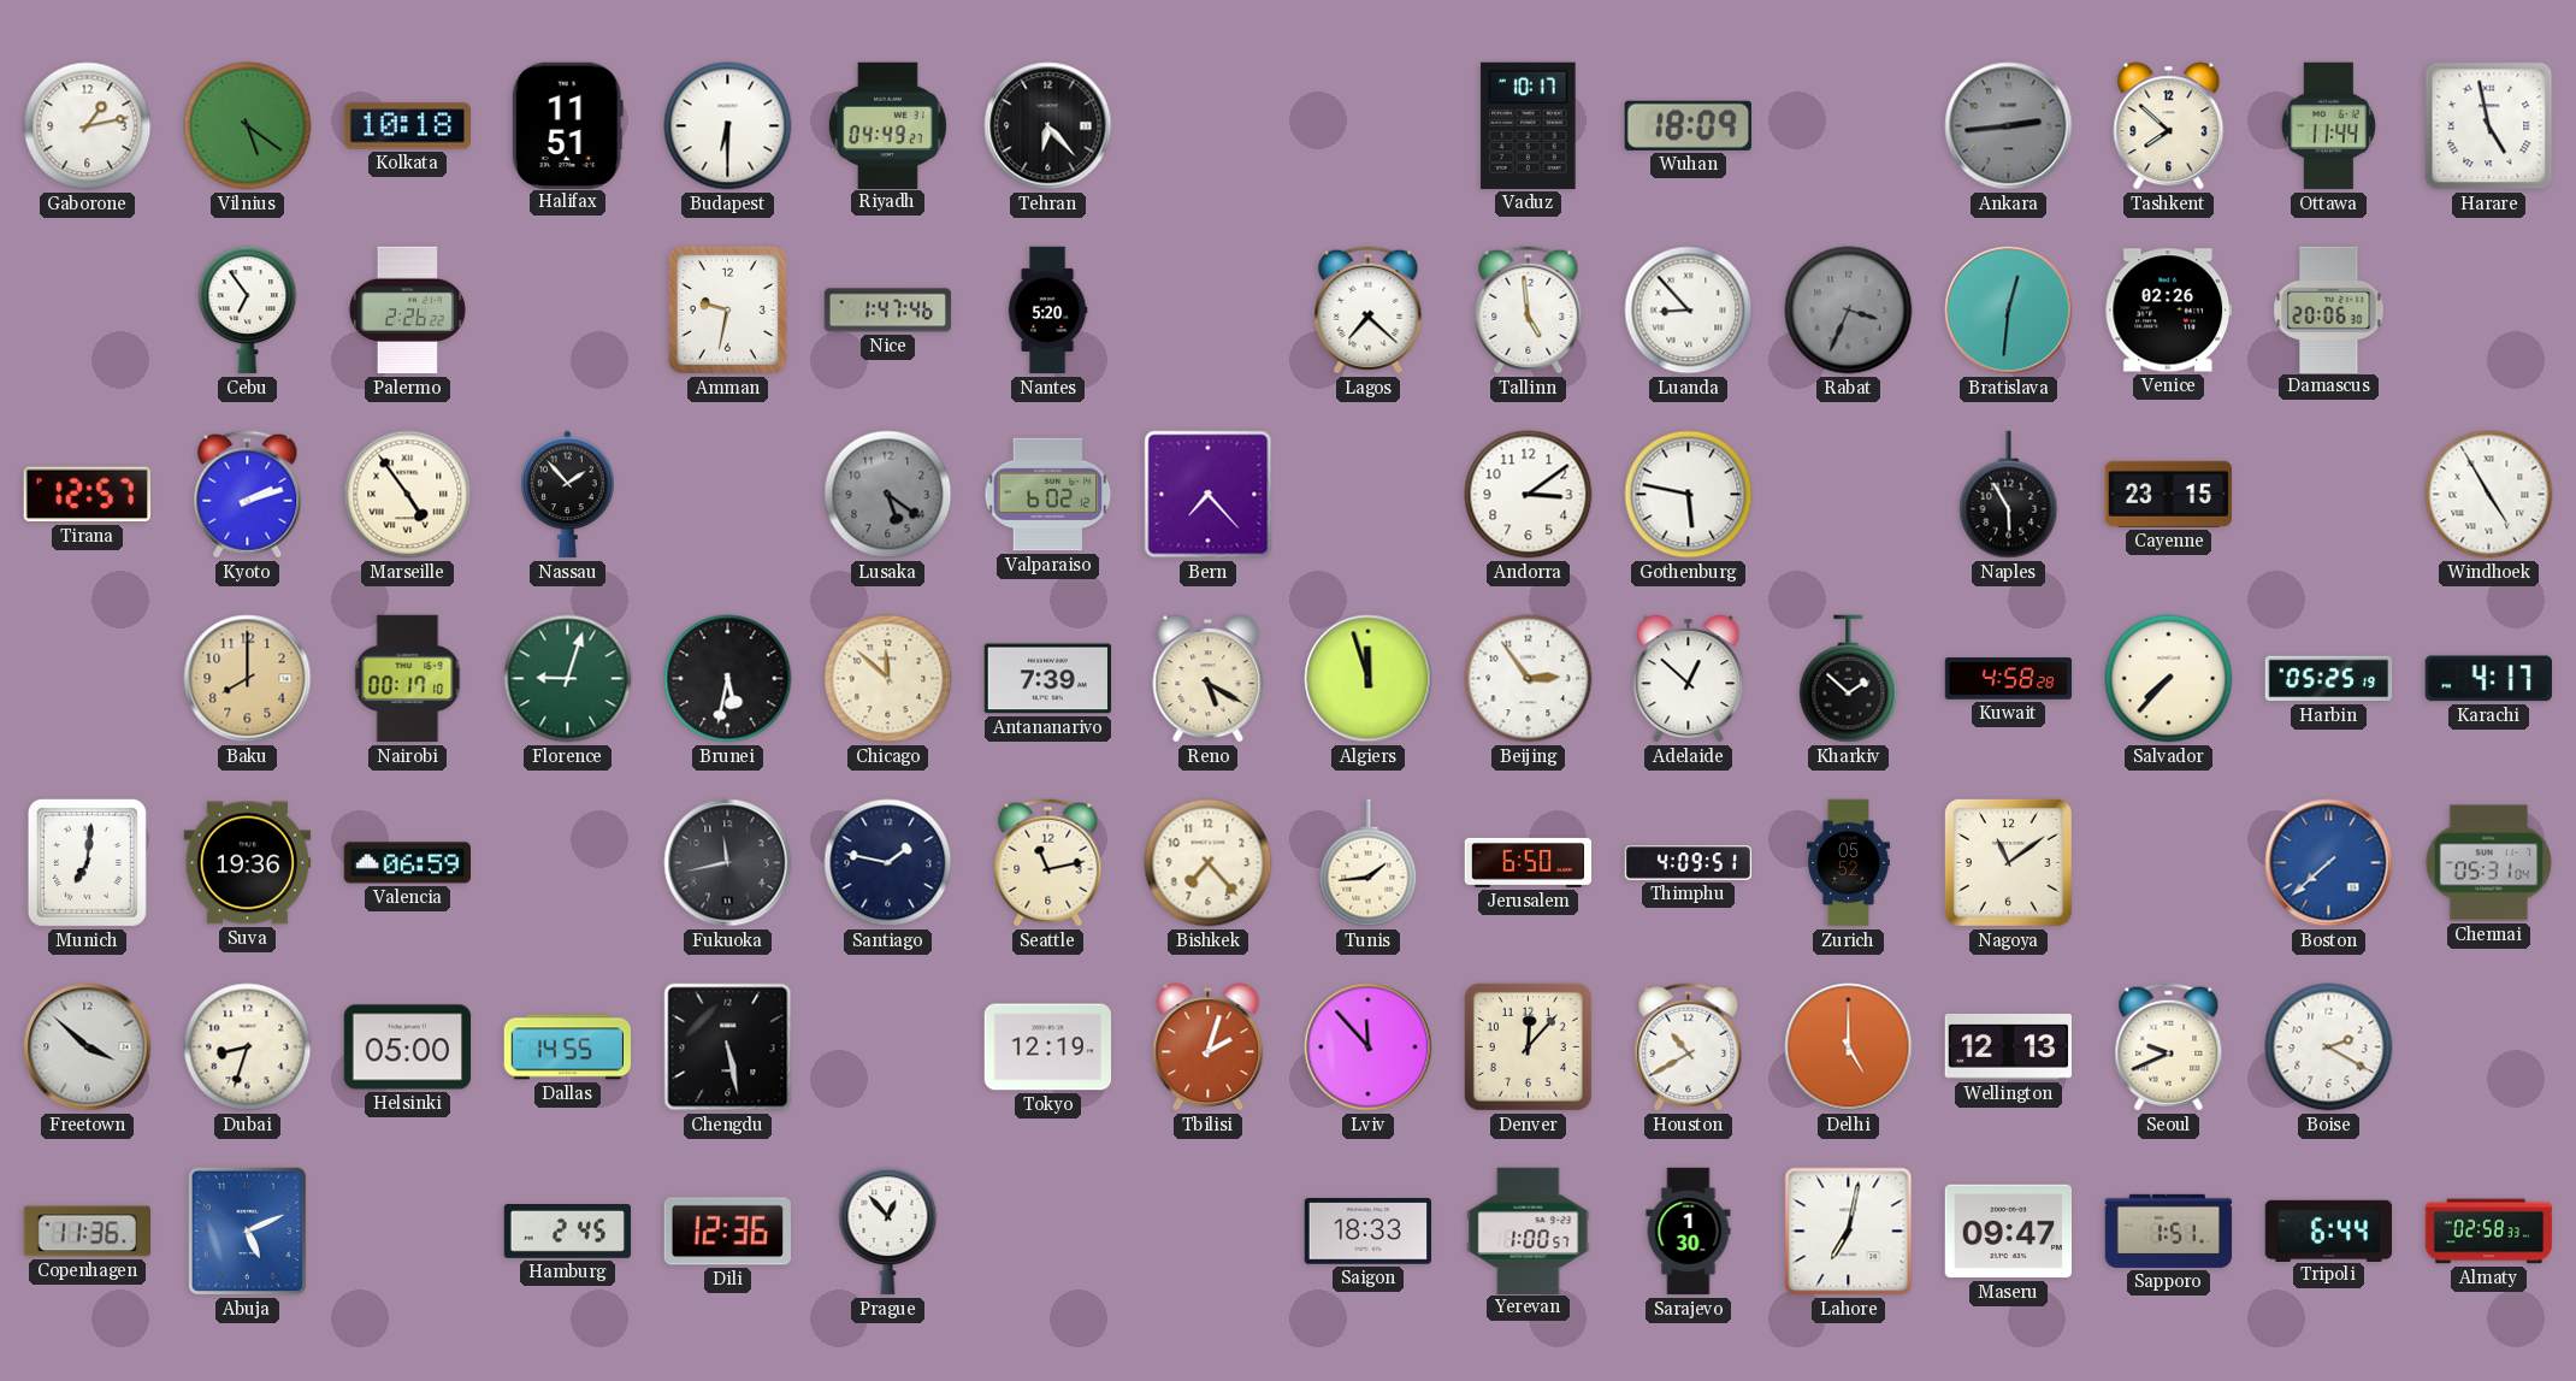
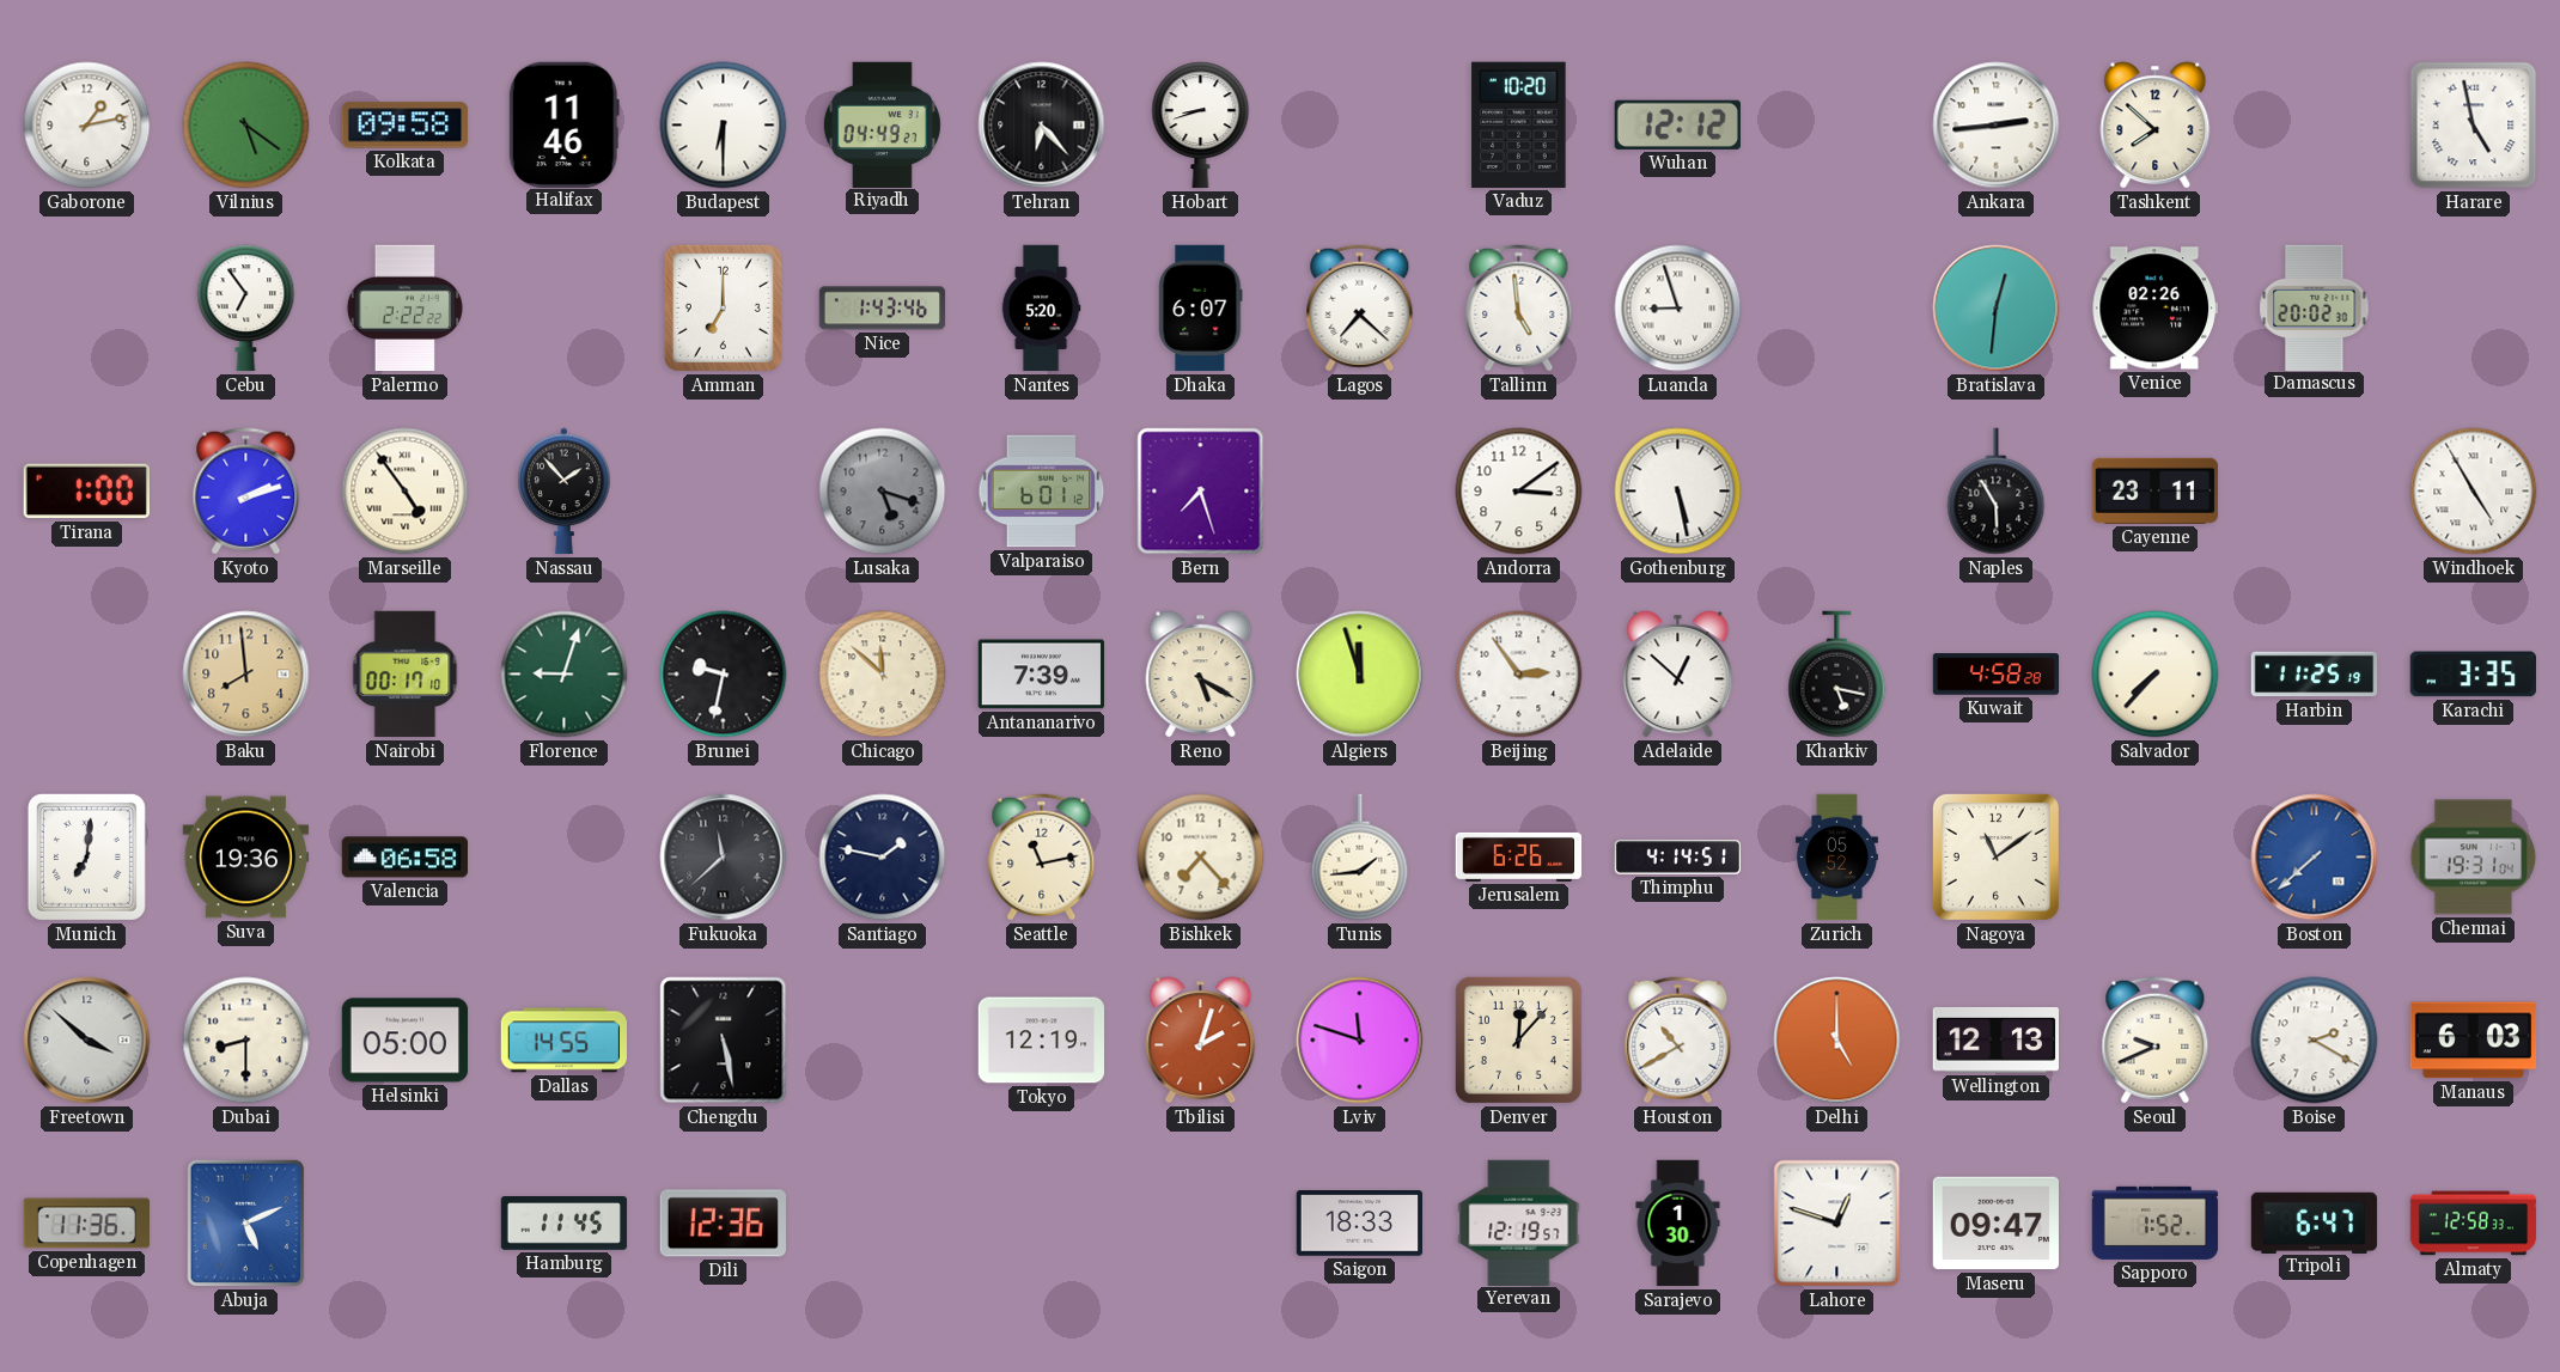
Kolkata: 10:18 -> 09:58 (404, 126)
Halifax: 11:51 -> 11:46 (563, 124)
Hobart: none -> 8:42 (1201, 126)
Vaduz: 10:17 -> 10:20 (1519, 124)
Wuhan: 18:09 -> 12:12 (1677, 124)
Ankara dial: grey -> white (1997, 126)
Ottawa: 11:44 -> none (2328, 126)
Palermo: 2:26 -> 2:22 (404, 309)
Amman: 9:32 -> 7:00 (723, 307)
Nice: 1:47 -> 1:43 (883, 309)
Dhaka: none -> 6:07 (1201, 309)
Luanda: 8:53 -> 8:57 (1678, 309)
Rabat: 3:34 -> none (1849, 311)
Damascus: 20:06 -> 20:02 (2315, 307)
Tirana: 12:57 -> 1:00 (86, 492)
Lusaka: 5:21 -> 5:18 (883, 492)
Valparaiso: 6:02 -> 6:01 (1042, 492)
Bern: 7:23 -> 7:27 (1201, 492)
Gothenburg: 5:47 -> 5:28 (1678, 492)
Cayenne: 23:15 -> 23:11 (2154, 490)
Baku: 8:00 -> 7:59 (246, 675)
Brunei: 5:32 -> 9:32 (724, 675)
Kharkiv: 1:52 -> 5:17 (1837, 675)
Harbin: 05:25 -> 11:25 (2315, 675)
Karachi: 4:17 -> 3:35 (2473, 675)
Valencia: 06:59 -> 06:58 (406, 858)
Fukuoka: 11:43 -> 11:38 (724, 858)
Jerusalem: 6:50 -> 6:26 (1519, 856)
Thimphu: 4:09 -> 4:14 (1678, 858)
Chennai: 05:31 -> 19:31 (2474, 858)
Dubai: 8:33 -> 8:30 (246, 1041)
Lviv: 11:53 -> 11:48 (1360, 1041)
Manaus: none -> 6:03 (2474, 1041)
Hamburg: 2:45 -> 11:45 (565, 1224)
Prague: 12:53 -> none (888, 1232)
Yerevan: 1:00 -> 12:19 (1519, 1222)
Lahore: 7:02 -> 12:48 (1837, 1224)
Sapporo: 1:51 -> 1:52 (2156, 1222)
Tripoli: 6:44 -> 6:47 (2315, 1222)
Almaty: 02:58 -> 12:58 (2474, 1224)
